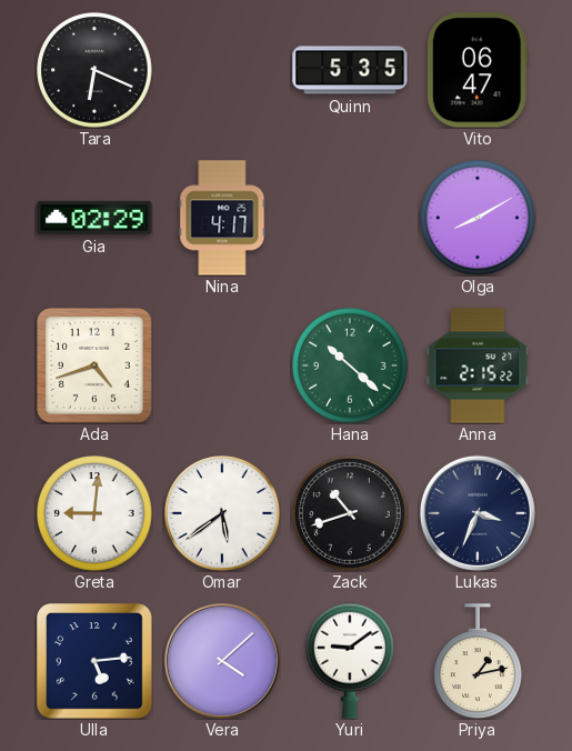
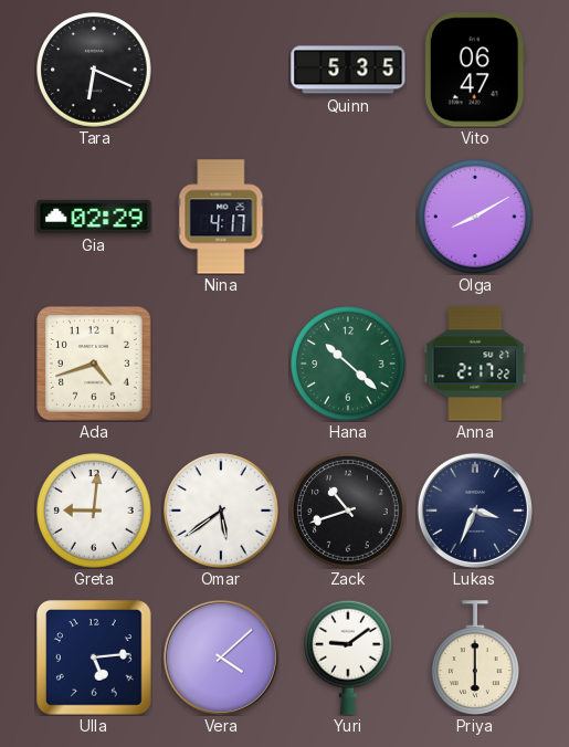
Anna: 2:15 -> 2:17 (475, 364)
Priya: 1:13 -> 6:00 (476, 657)
